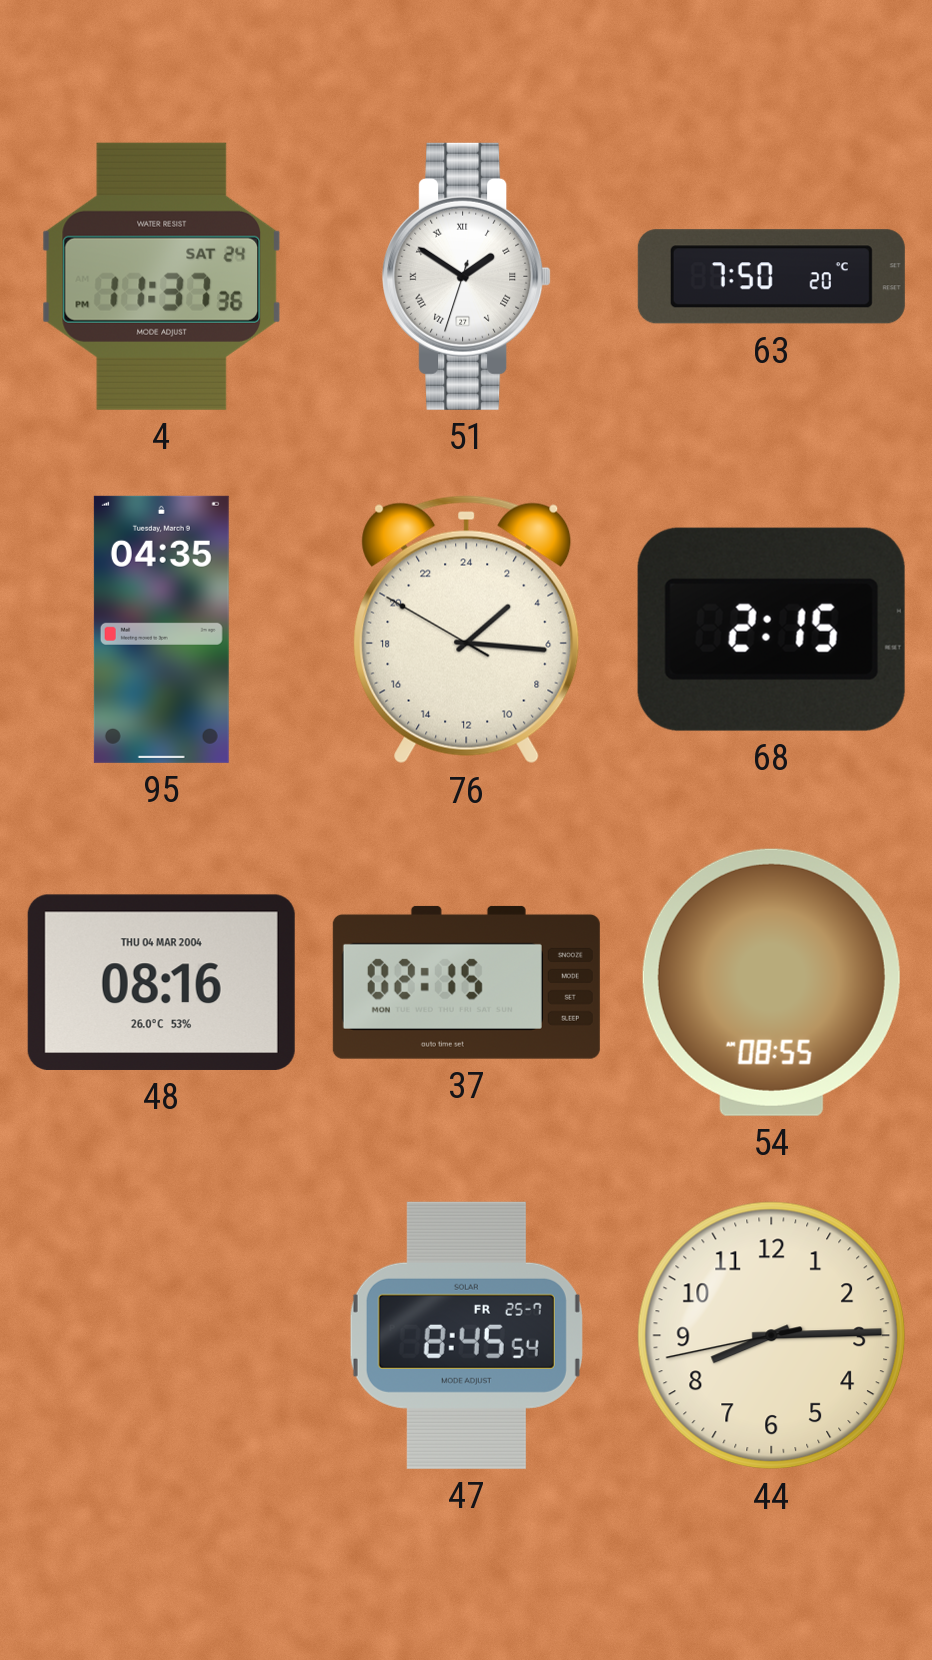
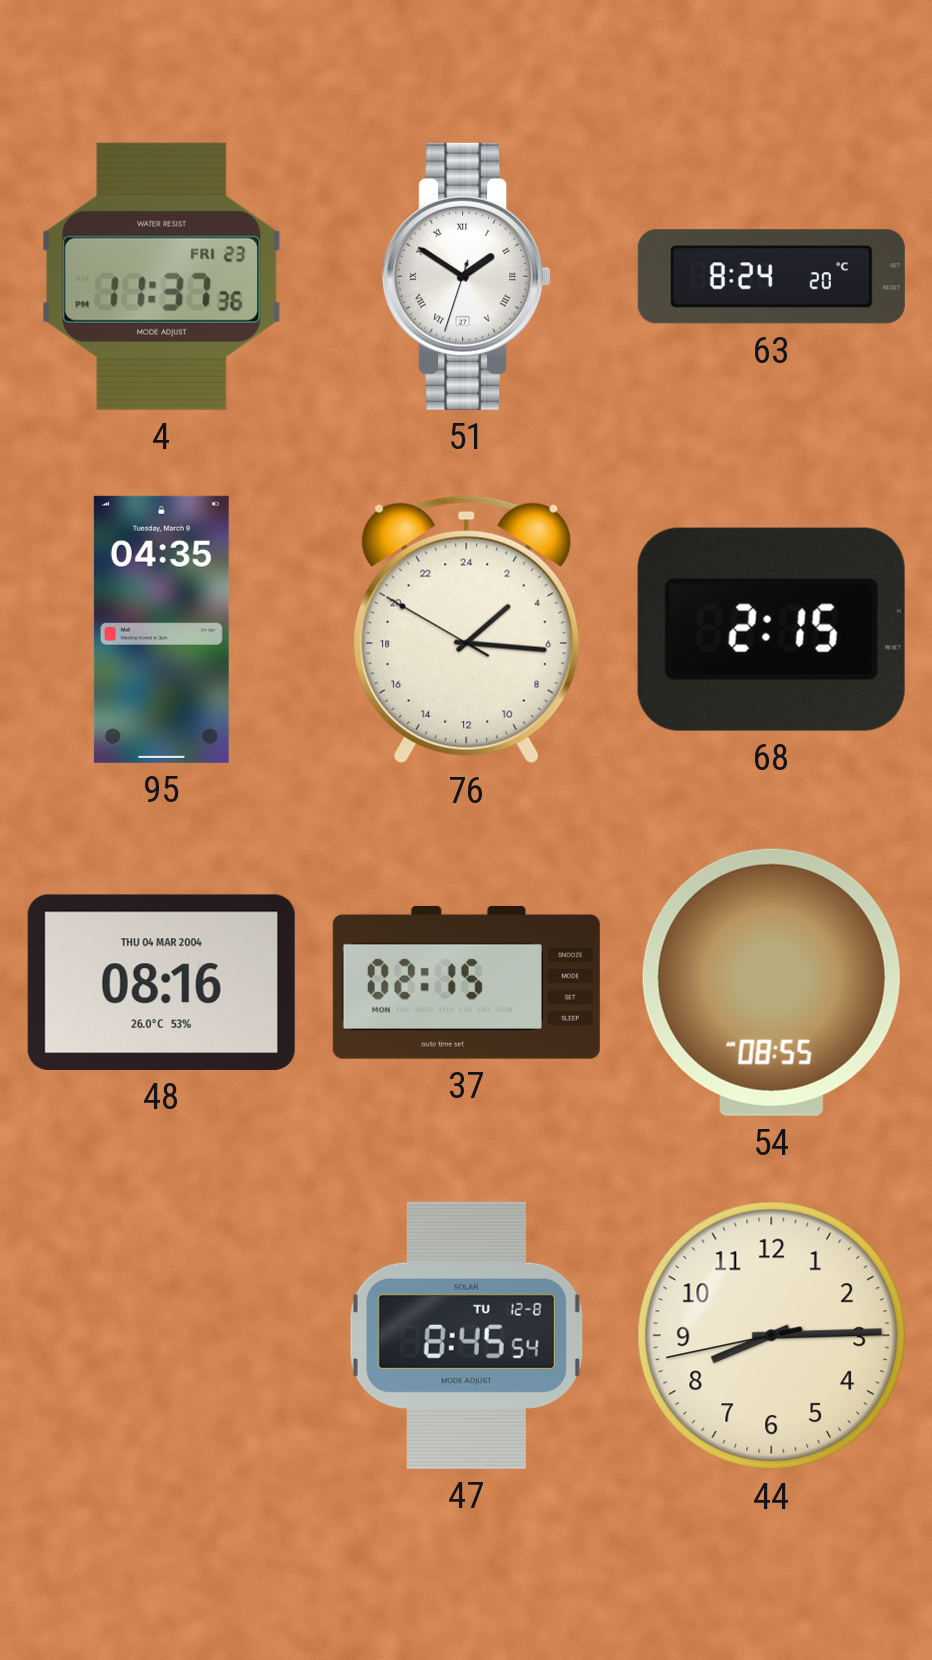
4 date: SAT 24 -> FRI 23 (161, 276)
63: 7:50 -> 8:24 (771, 277)
47 date: FR 25-7 -> TU 12-8 (466, 1335)
